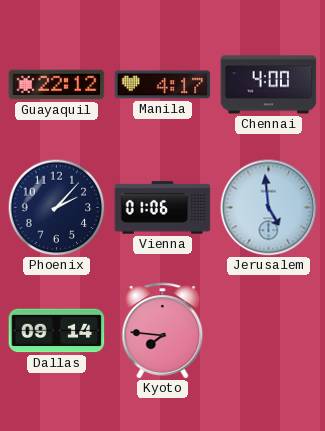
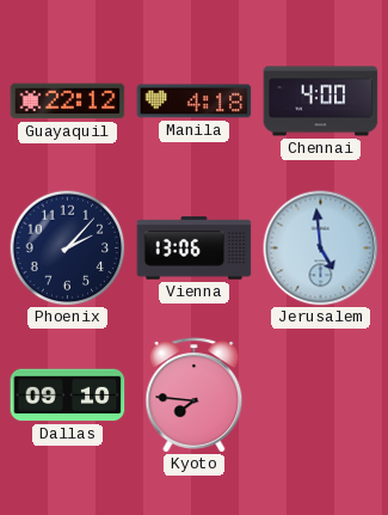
Manila: 4:17 -> 4:18 (195, 102)
Vienna: 01:06 -> 13:06 (195, 249)
Dallas: 09:14 -> 09:10 (68, 396)
